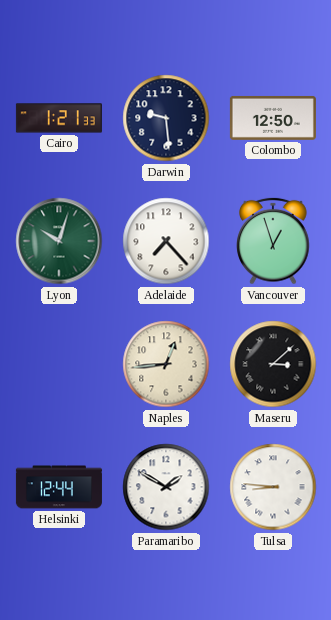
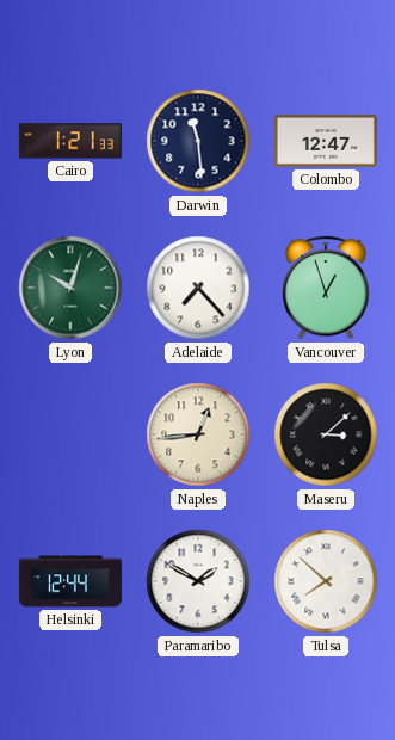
Darwin: 9:29 -> 11:29 (198, 141)
Colombo: 12:50 -> 12:47 (326, 141)
Tulsa: 8:46 -> 7:52 (326, 581)
